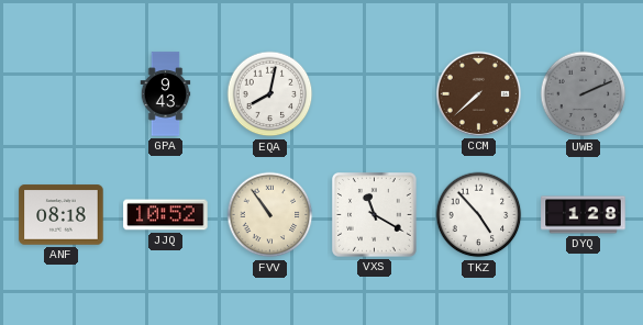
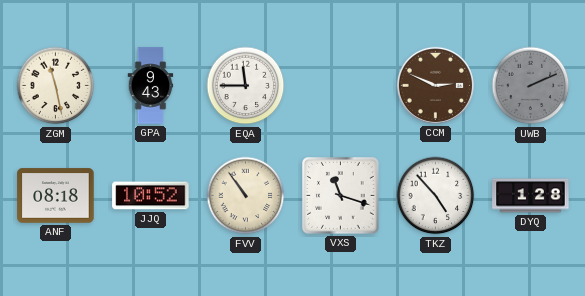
ZGM: none -> 11:28 (56, 86)
EQA: 8:02 -> 11:45 (246, 86)
CCM: 7:38 -> 2:49 (435, 85)
VXS: 11:20 -> 11:18 (341, 196)
